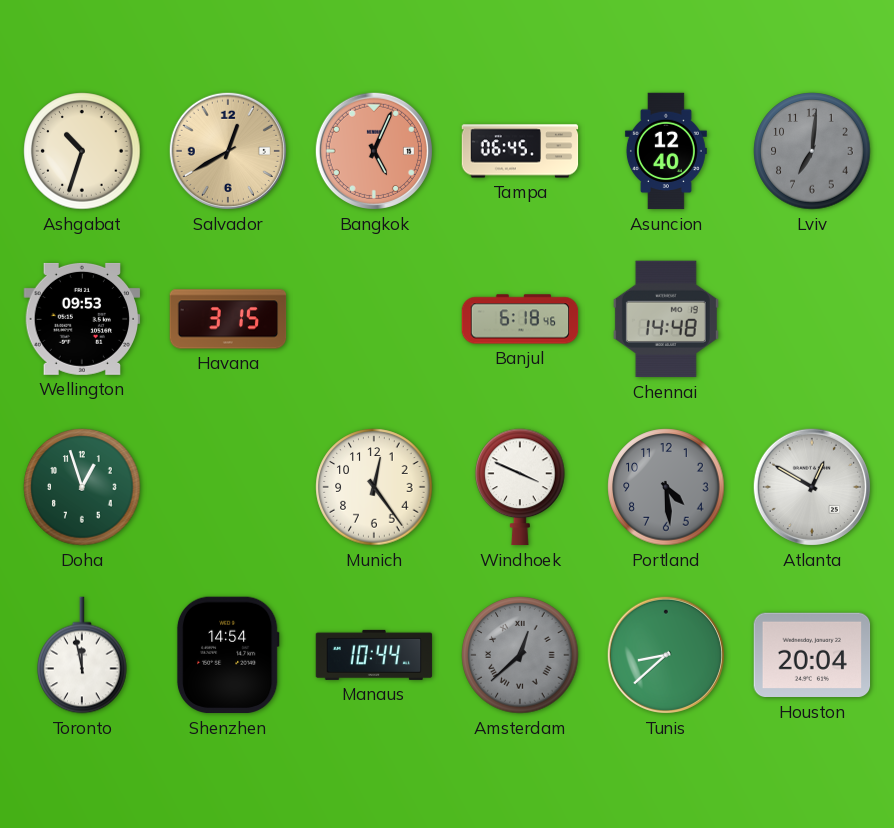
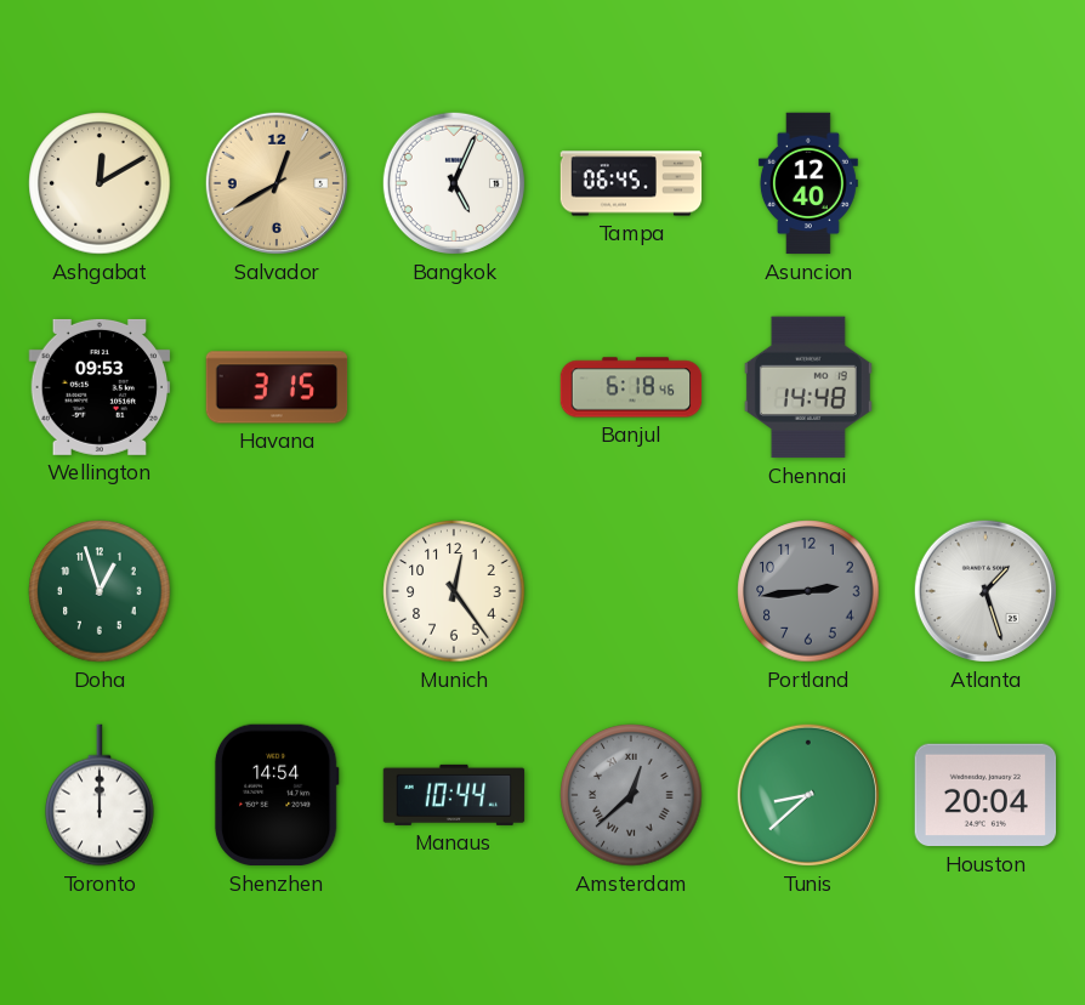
Ashgabat: 10:33 -> 12:10 (100, 183)
Bangkok dial: salmon -> white (454, 183)
Lviv: 7:01 -> none (812, 151)
Windhoek: 3:49 -> none (520, 487)
Portland: 4:29 -> 2:44 (808, 591)
Atlanta: 12:50 -> 1:27 (985, 591)
Toronto: 11:58 -> 12:00 (100, 795)
